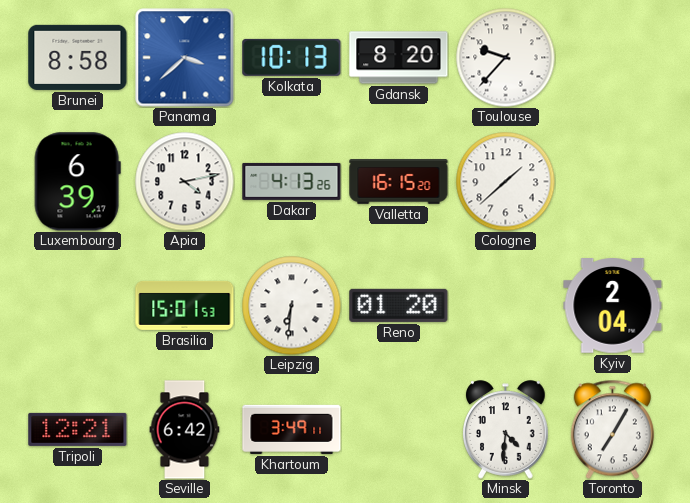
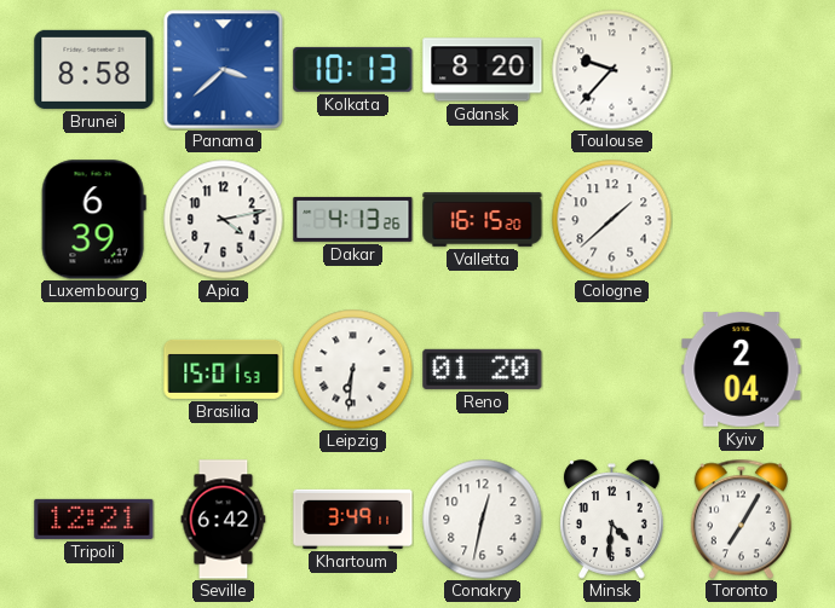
Conakry: none -> 12:32 (483, 520)
